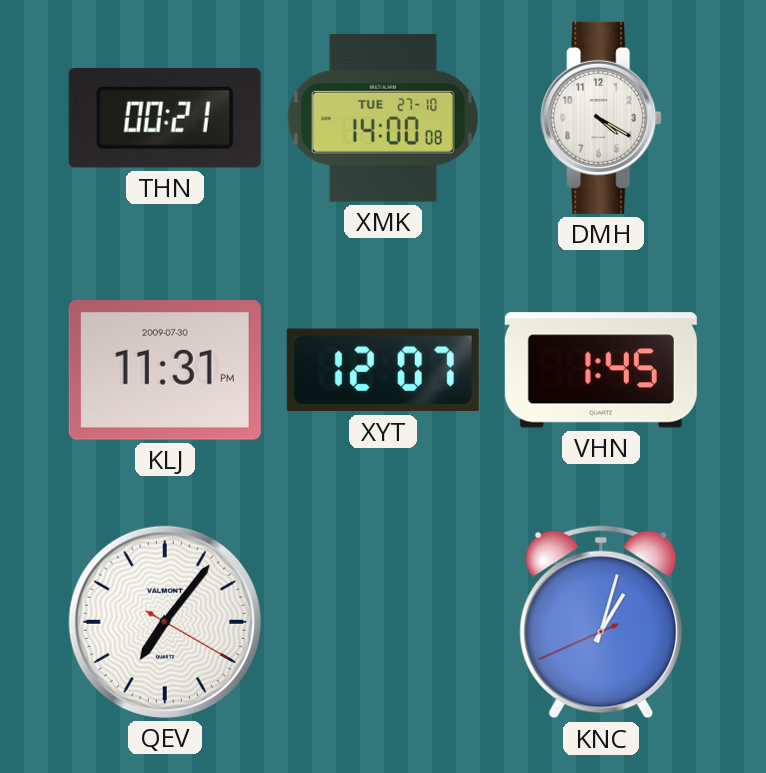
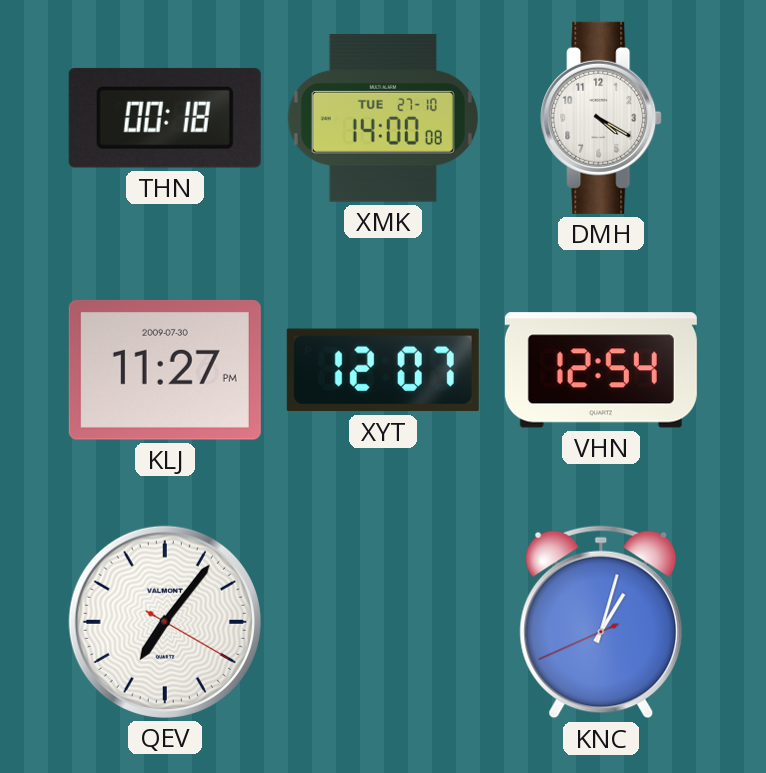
THN: 00:21 -> 00:18 (165, 118)
KLJ: 11:31 -> 11:27 (165, 370)
VHN: 1:45 -> 12:54 (601, 370)
